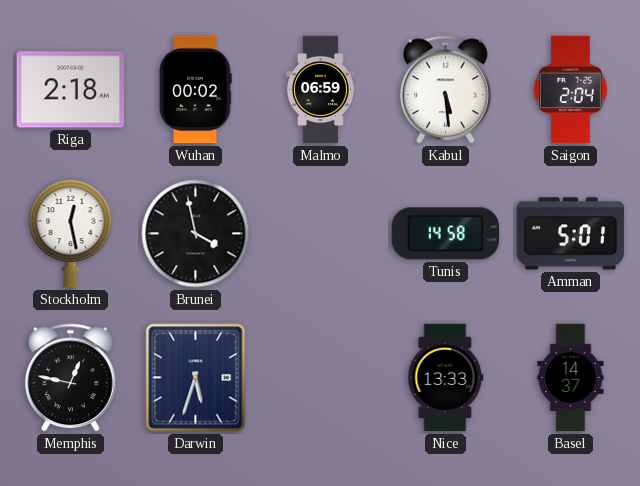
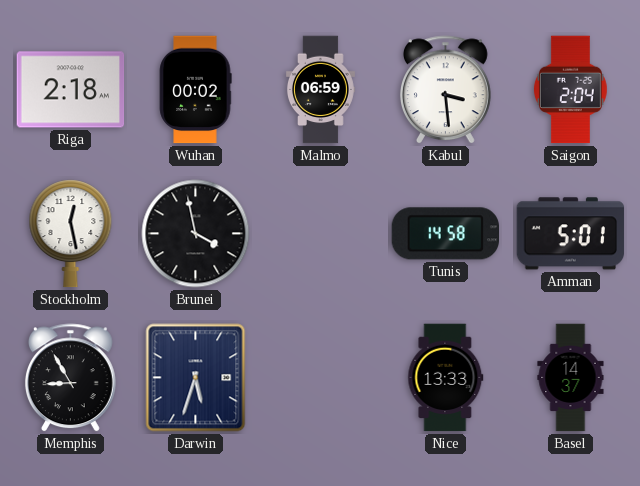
Kabul: 5:29 -> 3:29 (445, 90)
Memphis: 12:47 -> 8:55 (70, 378)
